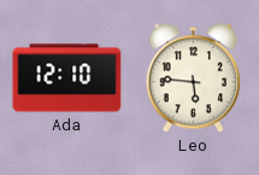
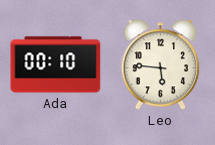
Ada: 12:10 -> 00:10 (56, 65)
